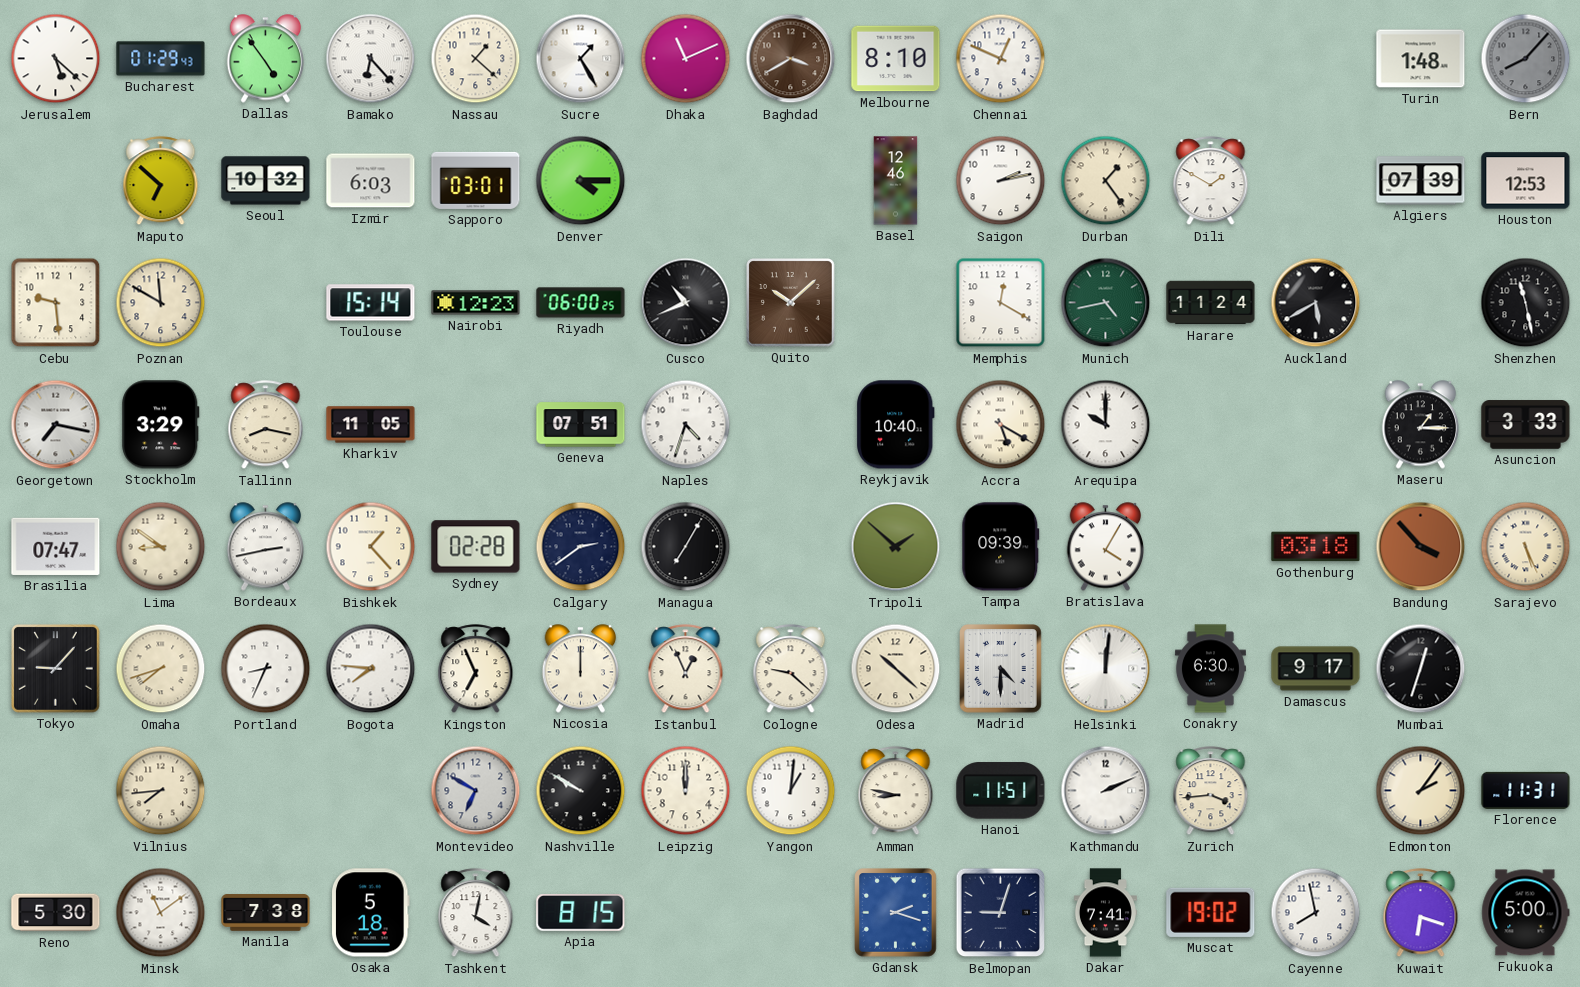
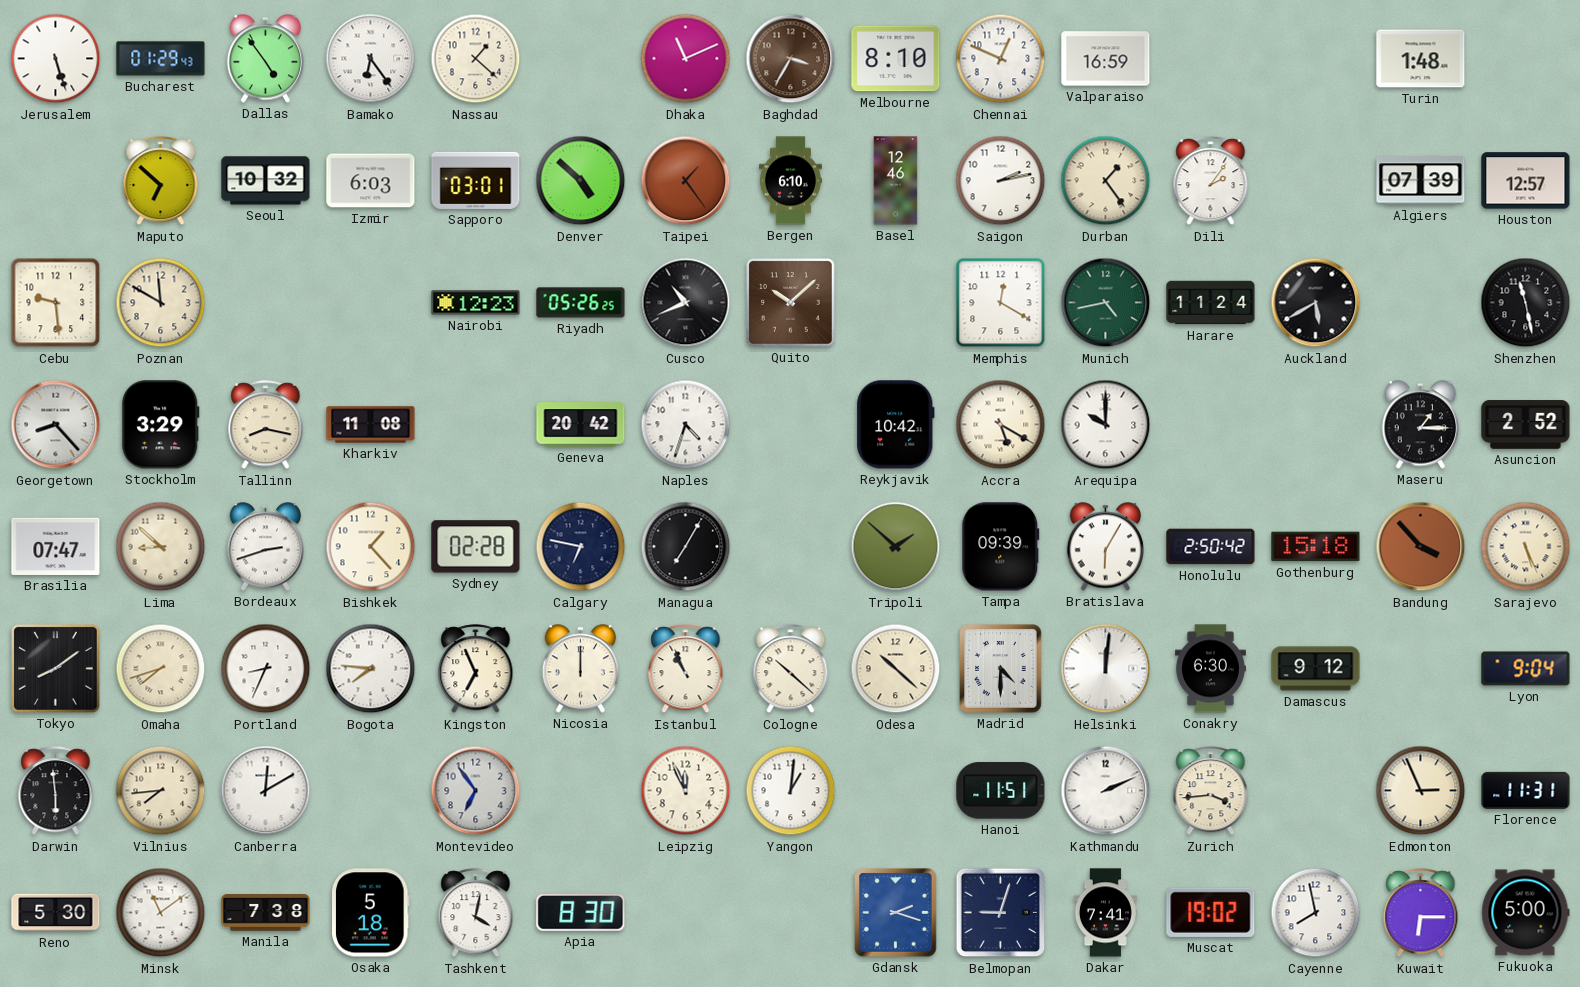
Jerusalem: 5:22 -> 5:27 (56, 59)
Bamako: 6:23 -> 6:24 (371, 59)
Sucre: 1:25 -> none (581, 59)
Baghdad: 3:40 -> 3:35 (791, 59)
Valparaiso: none -> 16:59 (1106, 59)
Bern: 8:07 -> none (1526, 59)
Denver: 4:15 -> 4:52 (581, 181)
Taipei: none -> 1:24 (686, 181)
Bergen: none -> 6:10 (790, 181)
Dili: 1:50 -> 2:06 (1211, 181)
Houston: 12:53 -> 12:57 (1526, 181)
Toulouse: 15:14 -> none (371, 303)
Riyadh: 06:00 -> 05:26 (581, 303)
Georgetown: 7:17 -> 8:23 (56, 425)
Kharkiv: 11:05 -> 11:08 (371, 425)
Geneva: 07:51 -> 20:42 (581, 425)
Reykjavik: 10:40 -> 10:42 (896, 425)
Asuncion: 3:33 -> 2:52 (1526, 425)
Lima: 8:51 -> 8:52 (161, 547)
Bordeaux: 2:43 -> 2:42 (266, 547)
Calgary: 2:39 -> 6:47 (581, 547)
Bratislava: 4:05 -> 6:05 (1106, 547)
Honolulu: none -> 2:50 (1211, 547)
Gothenburg: 03:18 -> 15:18 (1316, 547)
Tokyo: 9:07 -> 8:09 (56, 669)
Istanbul: 12:56 -> 10:56 (686, 669)
Cologne: 9:22 -> 10:22 (791, 669)
Damascus: 9:17 -> 9:12 (1316, 669)
Mumbai: 12:33 -> none (1421, 669)
Lyon: none -> 9:04 (1526, 669)
Darwin: none -> 5:59 (56, 791)
Canberra: none -> 12:10 (266, 791)
Montevideo: 6:50 -> 6:54 (476, 791)
Nashville: 9:50 -> none (581, 791)
Leipzig: 12:00 -> 11:56 (686, 791)
Amman: 8:47 -> none (896, 791)
Edmonton: 2:06 -> 2:56 (1421, 791)
Apia: 8:15 -> 8:30 (581, 913)
Kuwait: 6:18 -> 6:15 (1421, 913)
